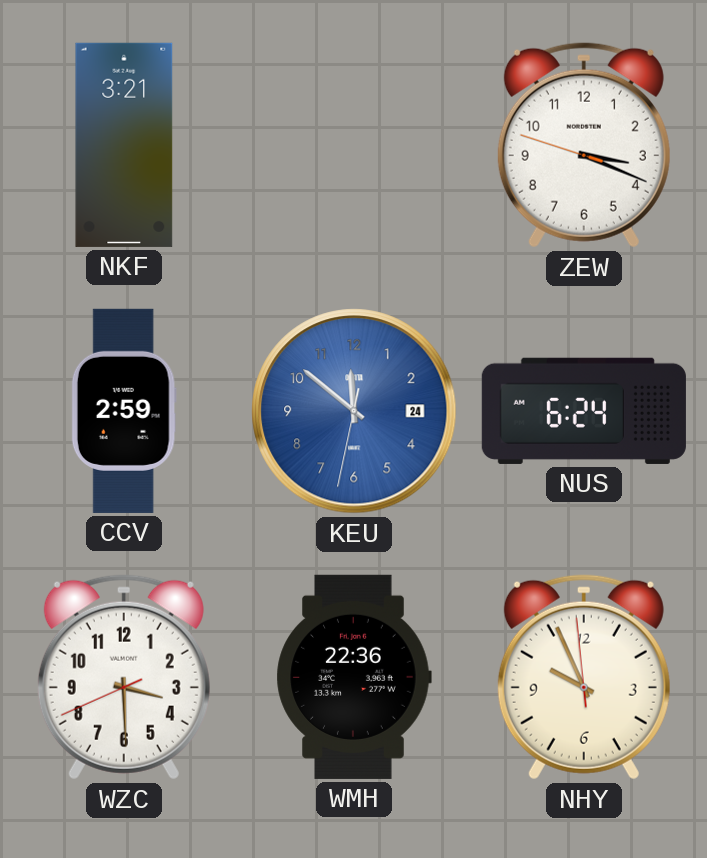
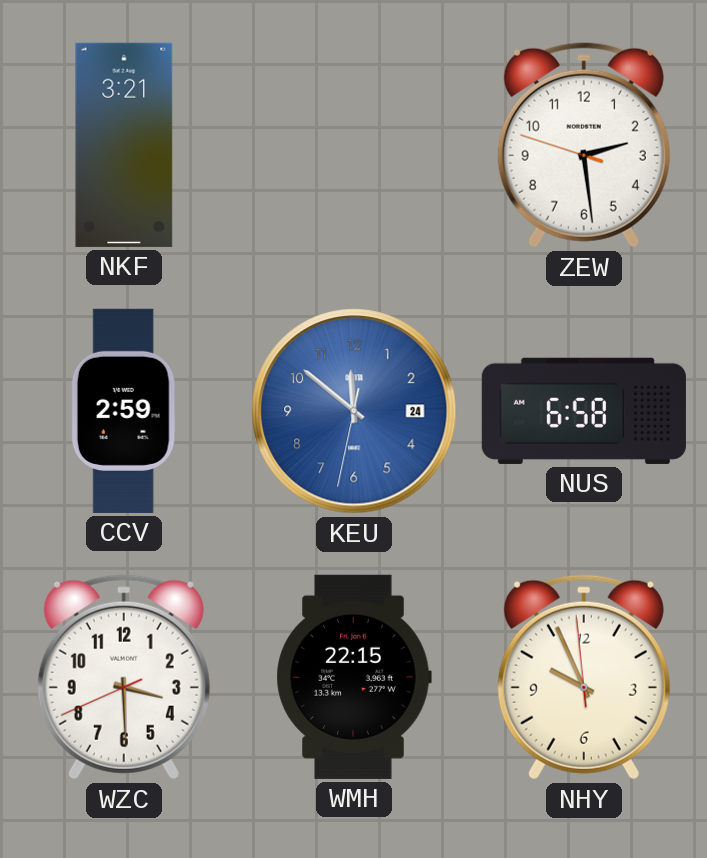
ZEW: 3:18 -> 2:28 (584, 145)
NUS: 6:24 -> 6:58 (584, 411)
WMH: 22:36 -> 22:15 (354, 677)
